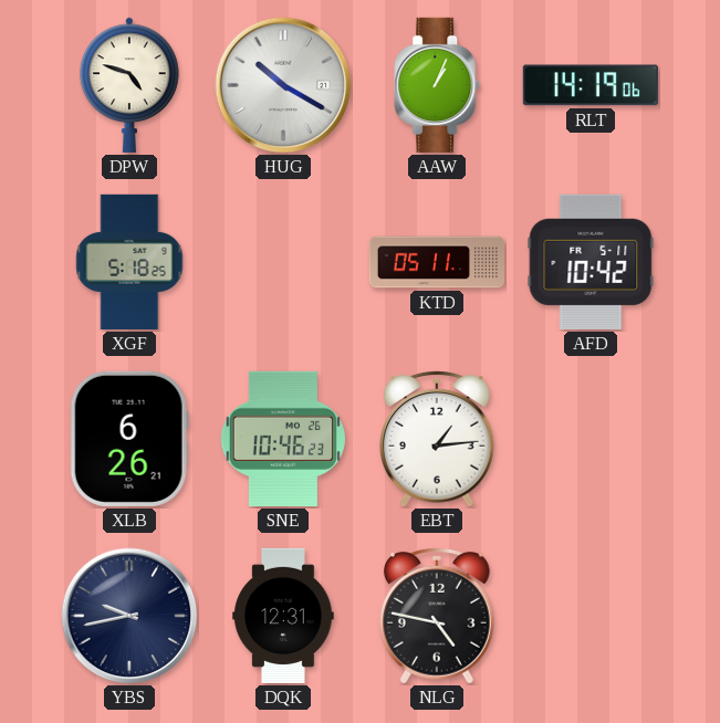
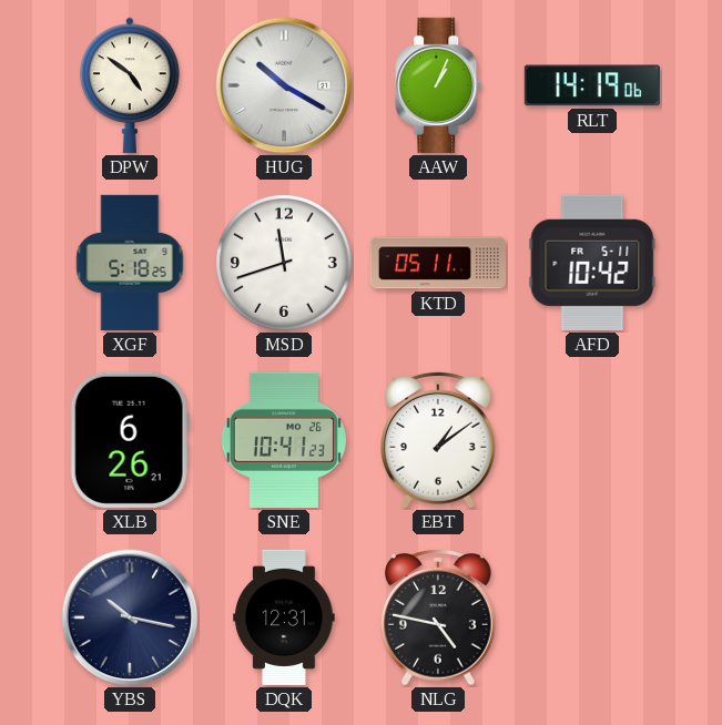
DPW: 4:48 -> 4:51 (130, 85)
MSD: none -> 11:42 (285, 264)
SNE: 10:46 -> 10:41 (284, 440)
EBT: 1:14 -> 1:09 (439, 440)
YBS: 9:43 -> 10:17 (130, 617)
